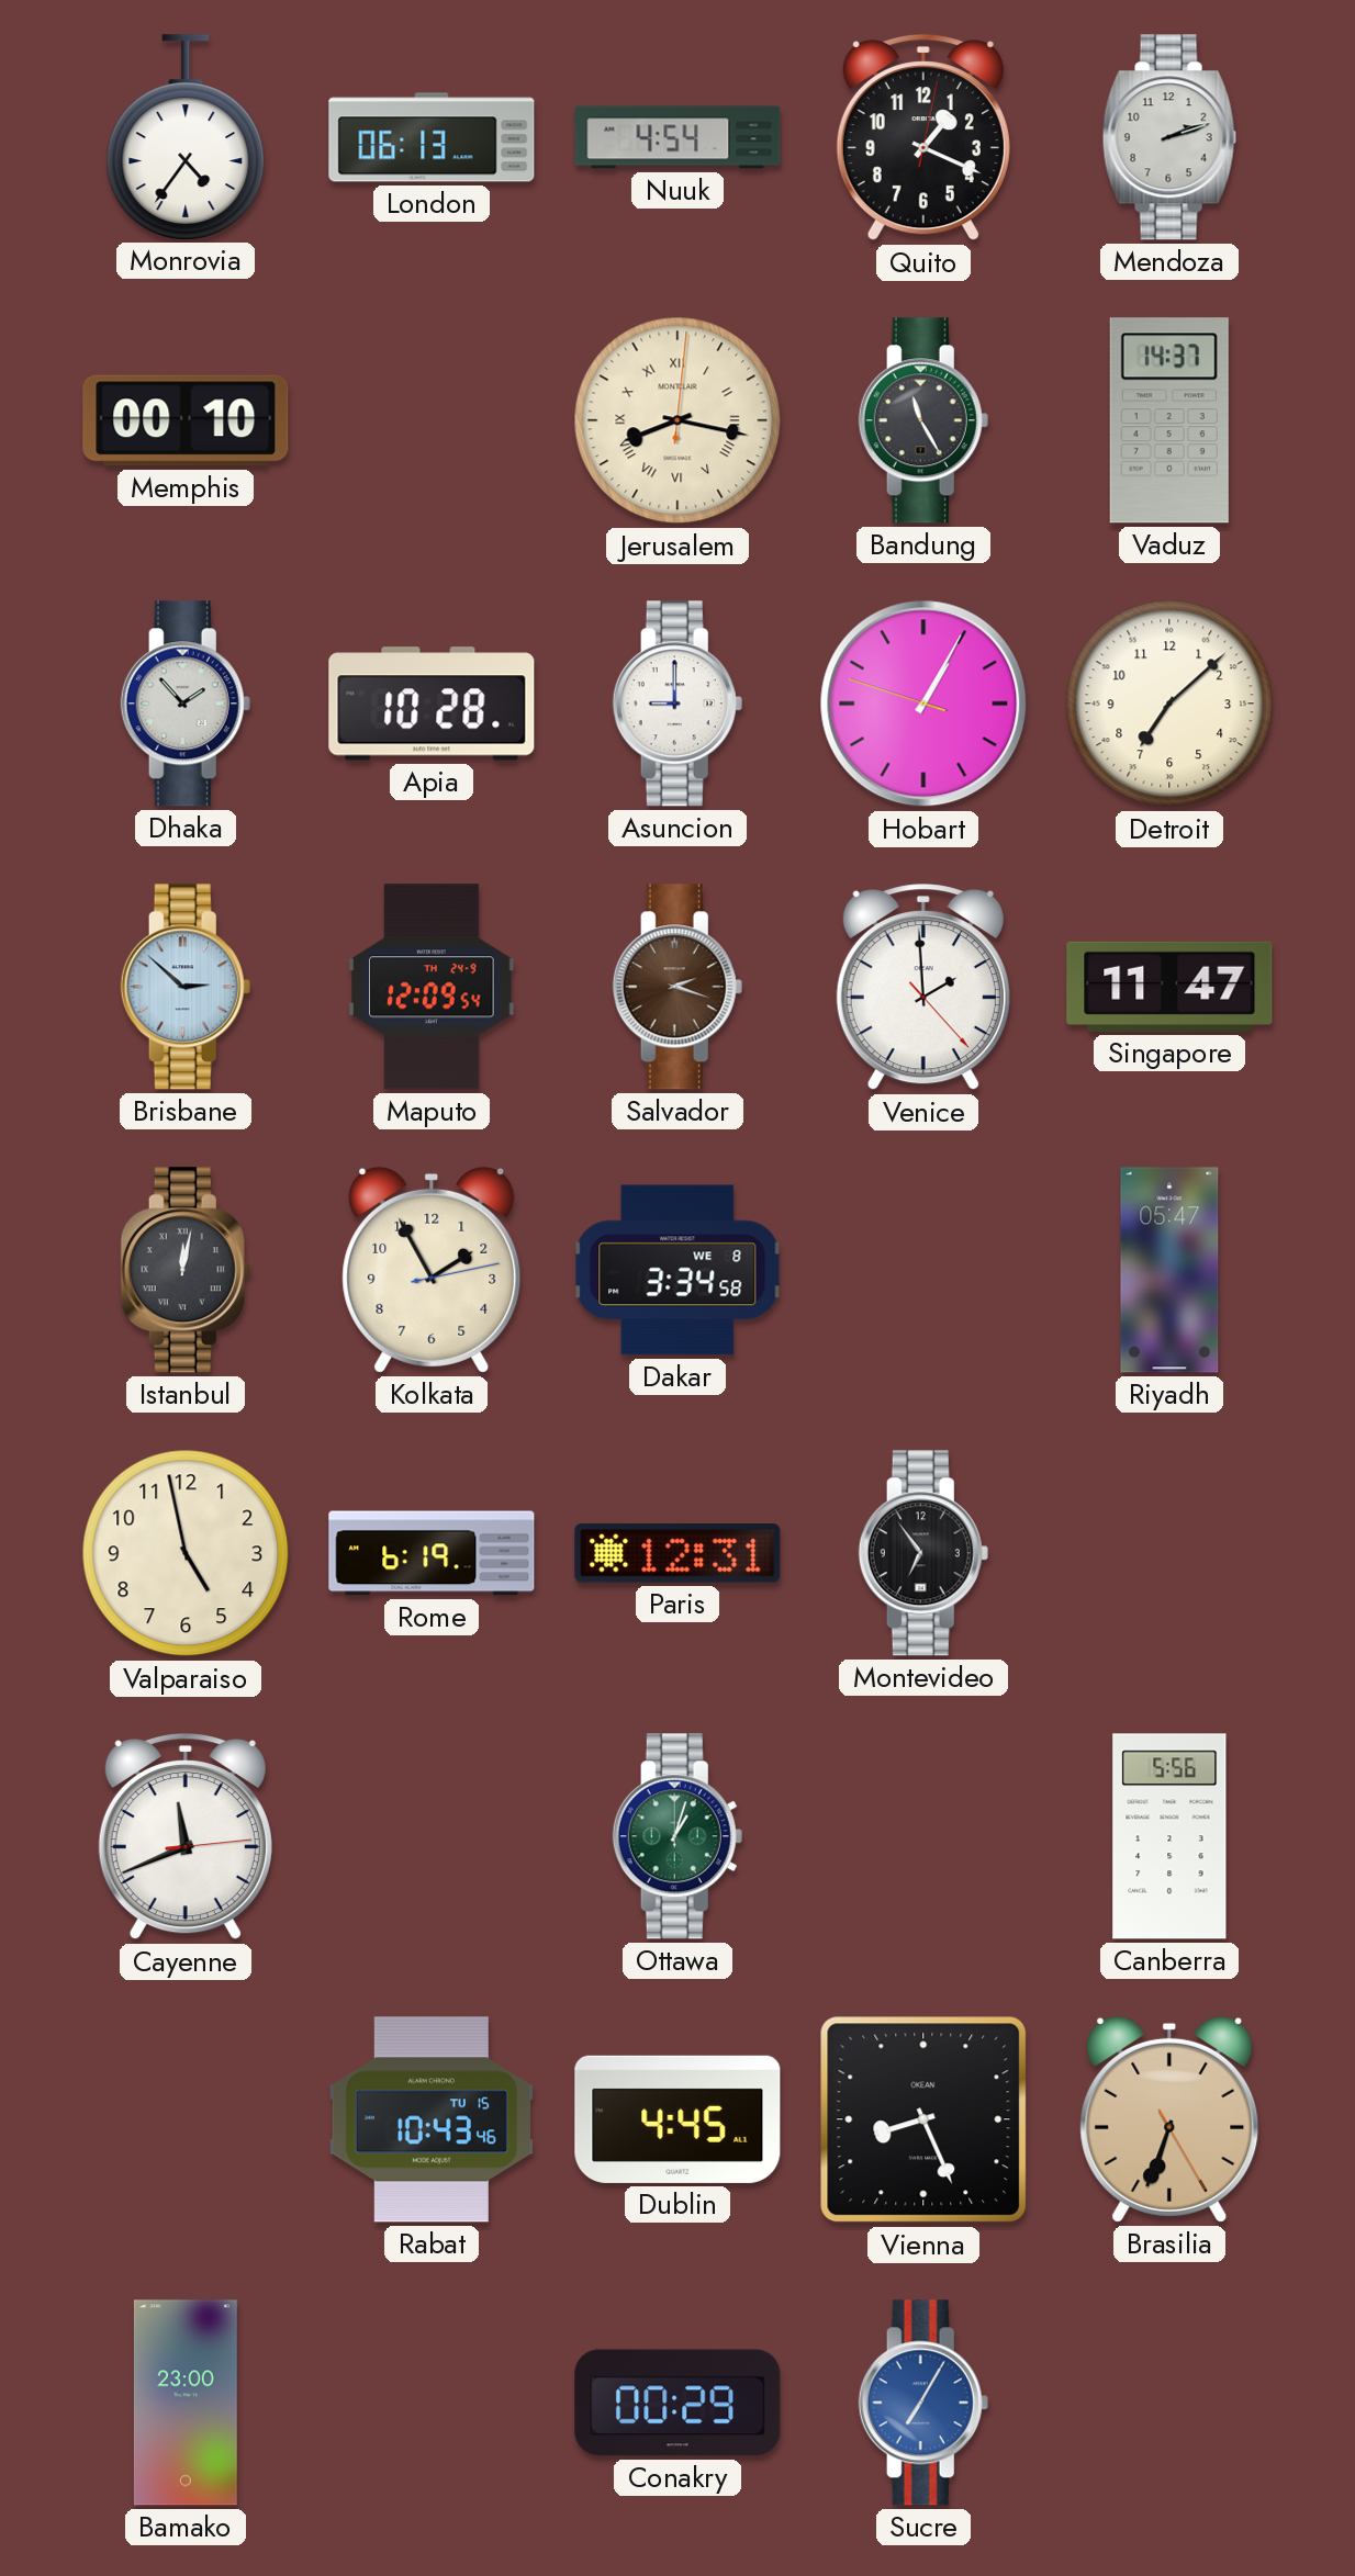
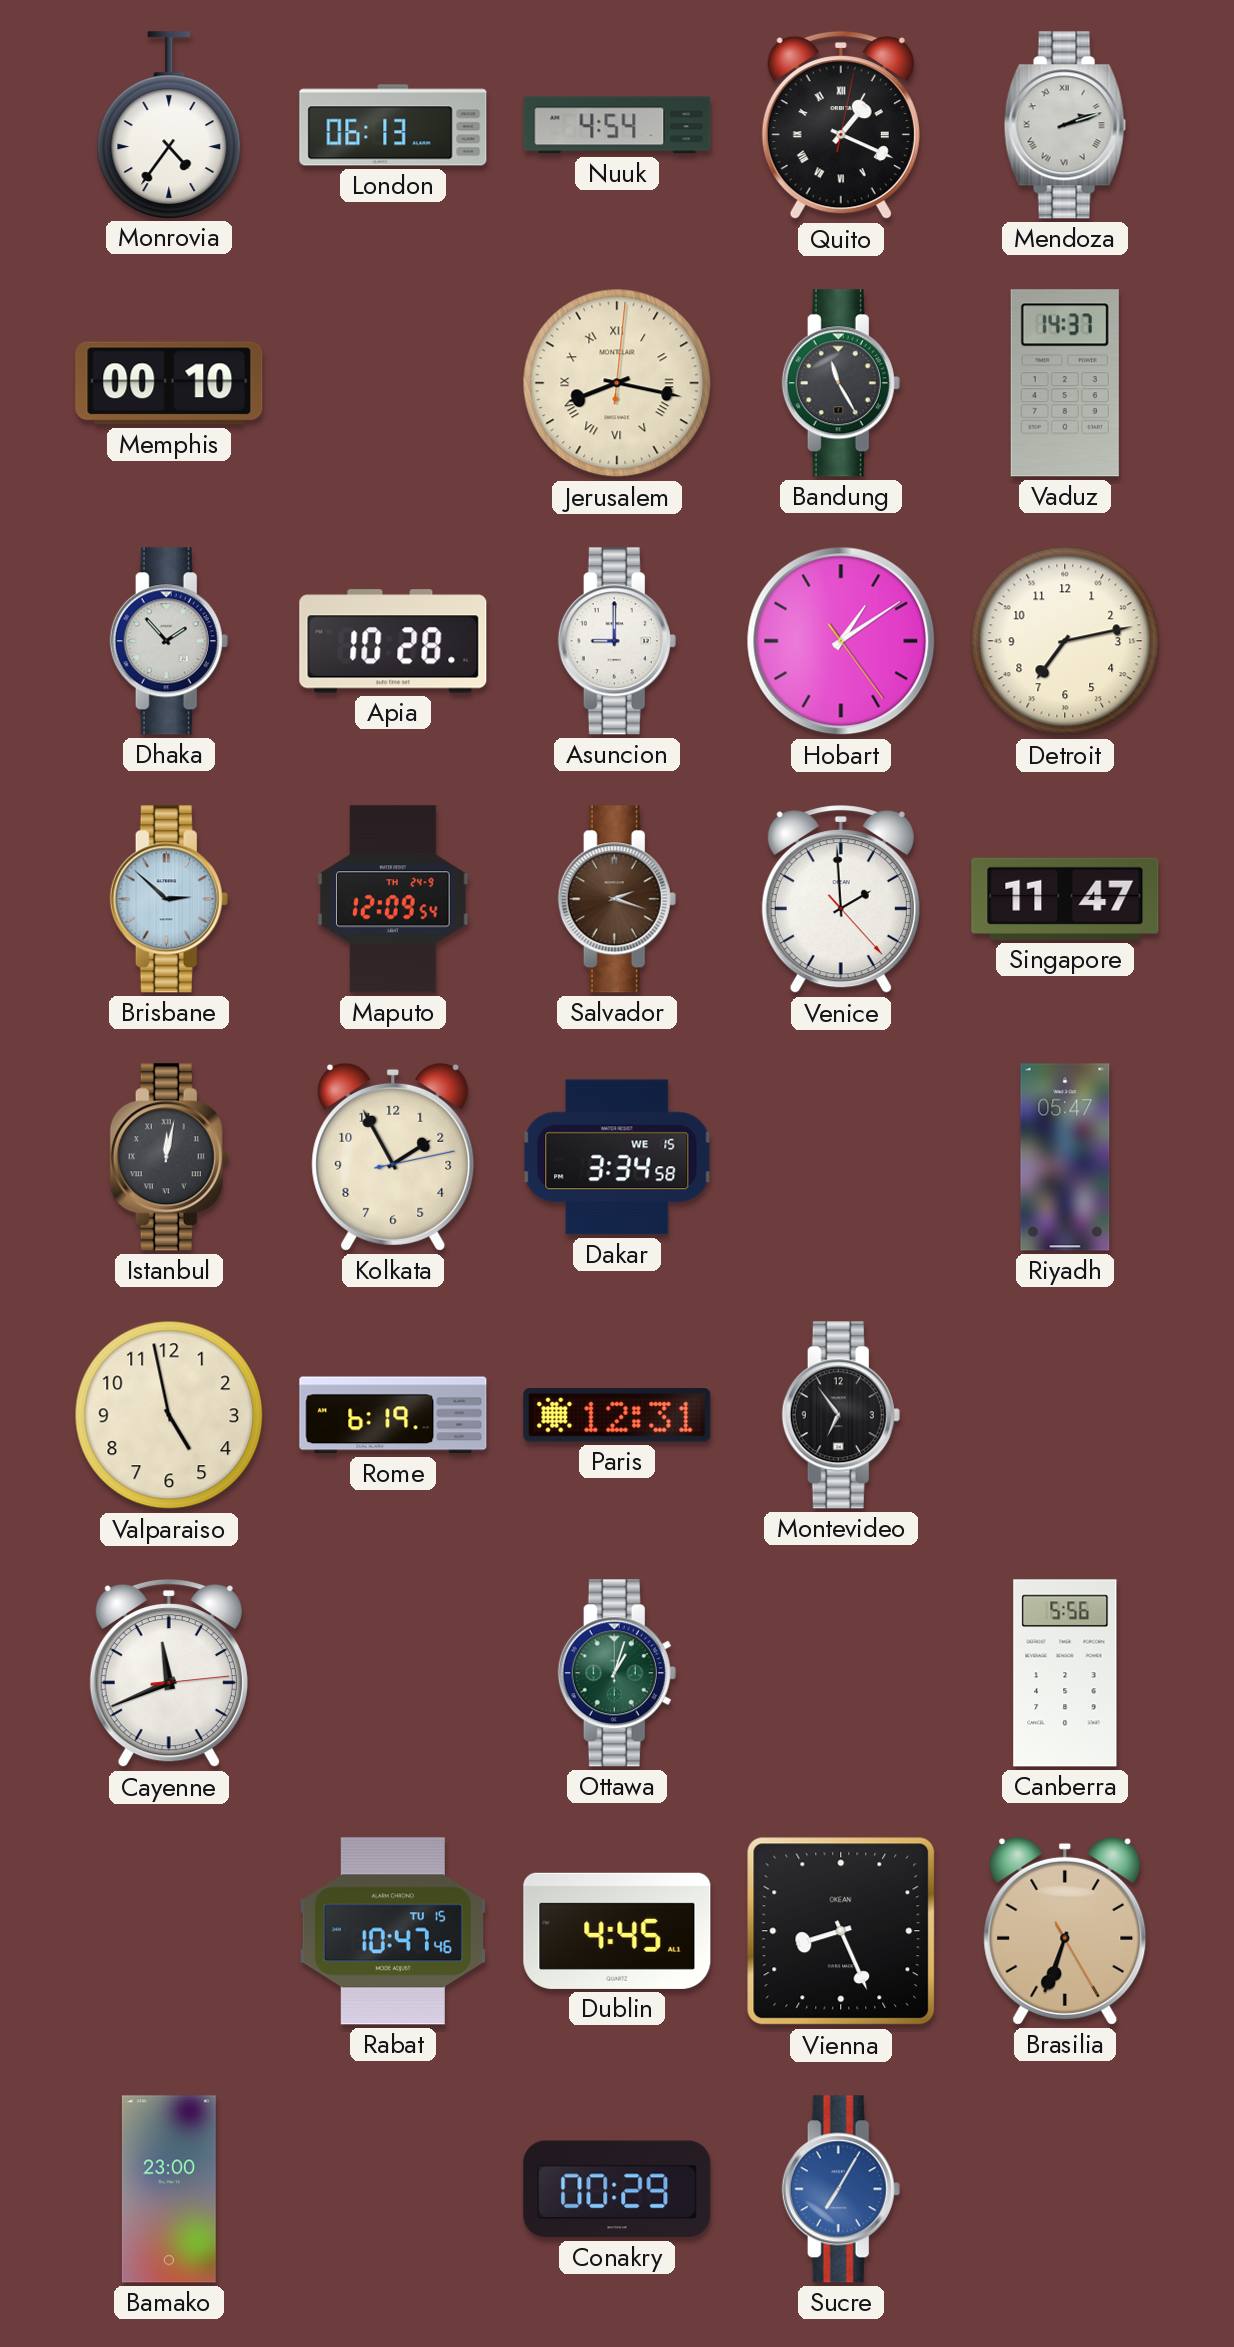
Quito numerals: Arabic -> Roman (841, 126)
Mendoza numerals: Arabic -> Roman (1065, 125)
Hobart: 1:04 -> 1:09 (841, 641)
Detroit: 7:08 -> 7:13 (1065, 641)
Dakar date: WE 8 -> WE 15 (617, 1157)
Rabat: 10:43 -> 10:47 (393, 1931)
